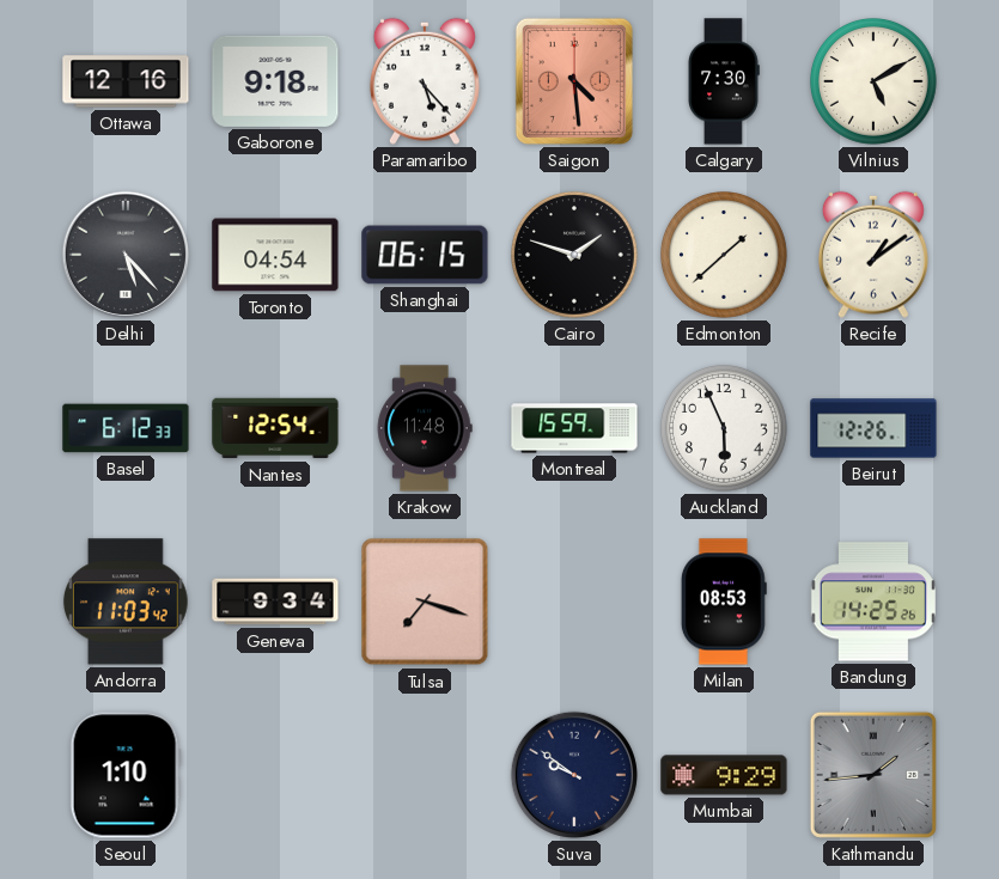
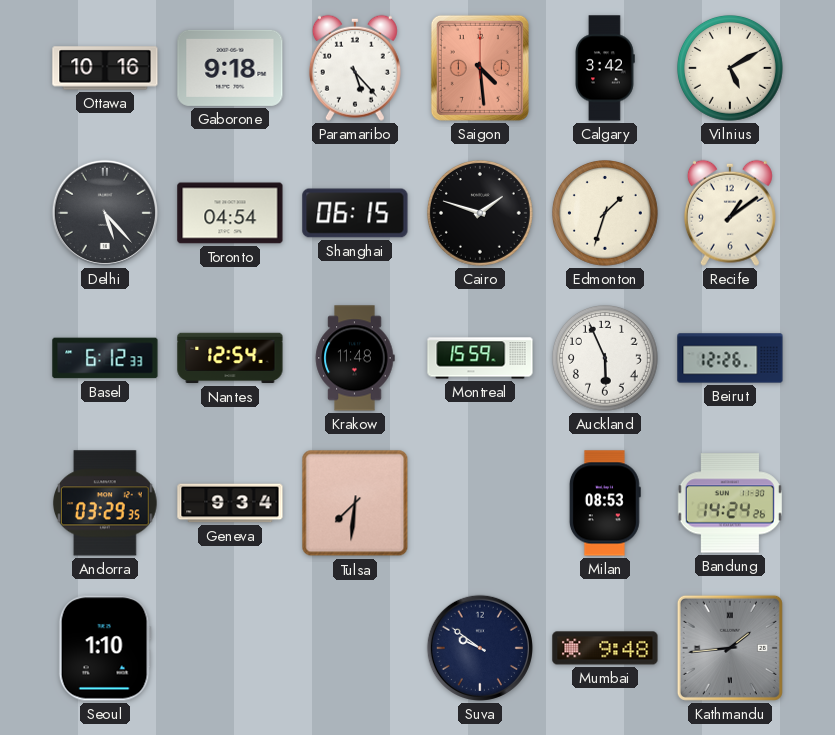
Ottawa: 12:16 -> 10:16 (105, 68)
Calgary: 7:30 -> 3:42 (605, 68)
Edmonton: 1:38 -> 1:33 (606, 214)
Andorra: 11:03 -> 03:29 (105, 503)
Tulsa: 7:18 -> 7:31 (355, 503)
Bandung: 14:25 -> 14:24 (730, 503)
Mumbai: 9:29 -> 9:48 (605, 648)
